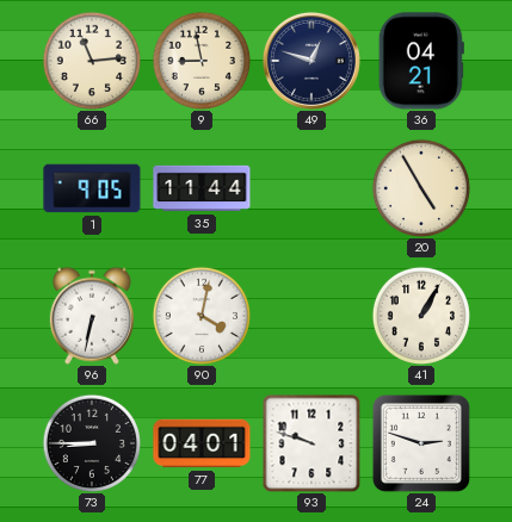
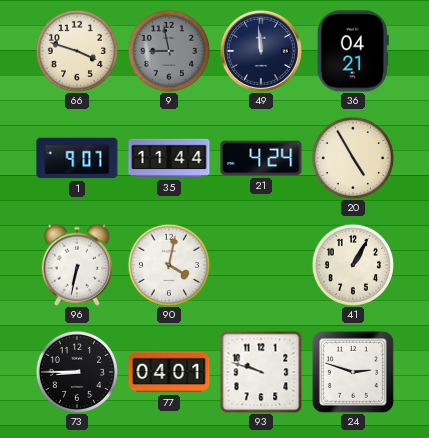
66: 11:14 -> 3:48 (77, 51)
9 dial: cream -> grey (169, 51)
49: 12:48 -> 11:59 (261, 51)
1: 9:05 -> 9:07 (77, 158)
21: none -> 4:24 (261, 158)
